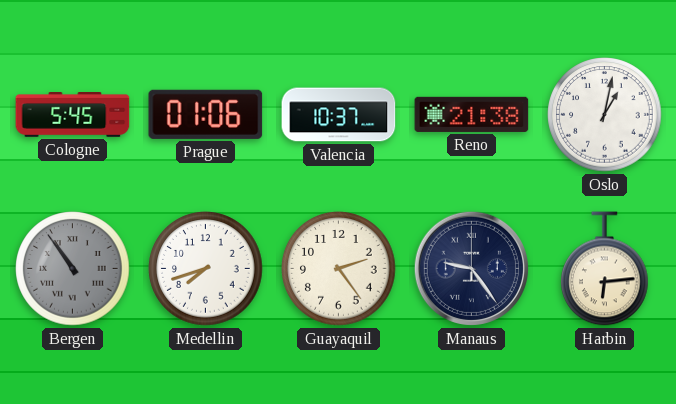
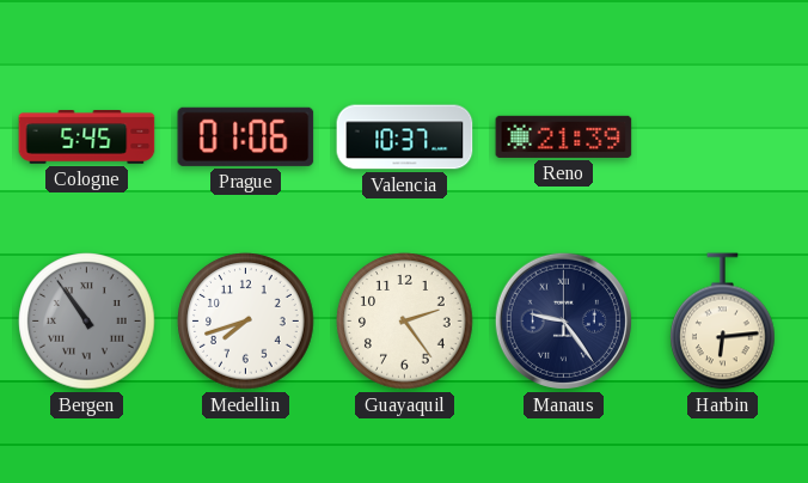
Reno: 21:38 -> 21:39 (564, 136)
Oslo: 1:02 -> none (605, 115)
